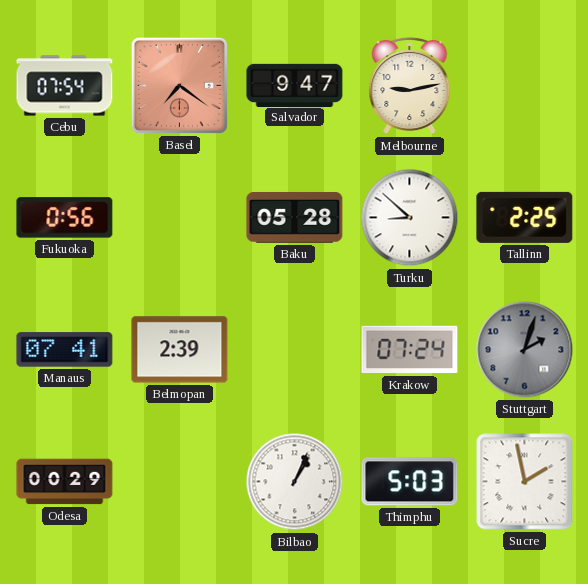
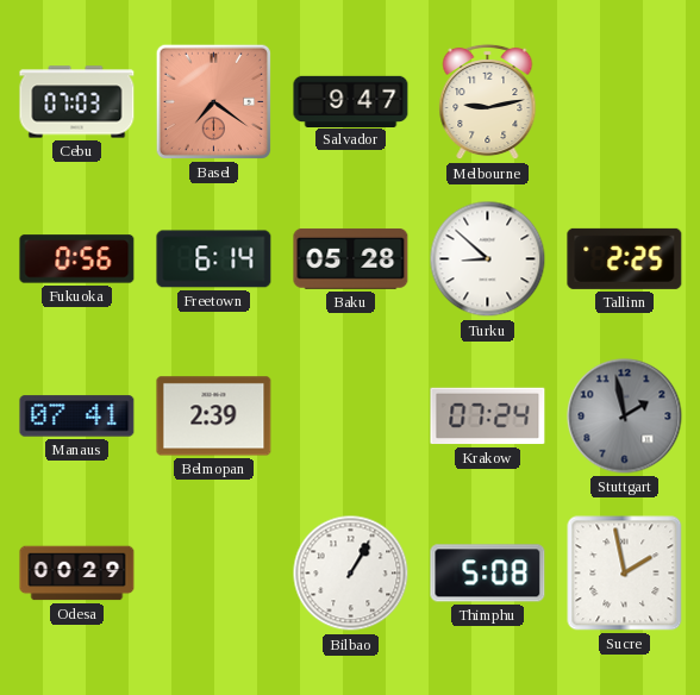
Cebu: 07:54 -> 07:03 (77, 102)
Freetown: none -> 6:14 (214, 259)
Stuttgart: 2:03 -> 1:58 (625, 417)
Bilbao: 1:04 -> 1:05 (351, 574)
Thimphu: 5:03 -> 5:08 (488, 574)
